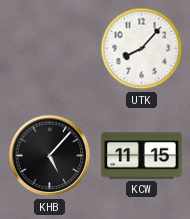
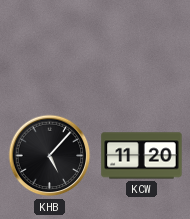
UTK: 8:07 -> none (142, 49)
KCW: 11:15 -> 11:20 (142, 156)
